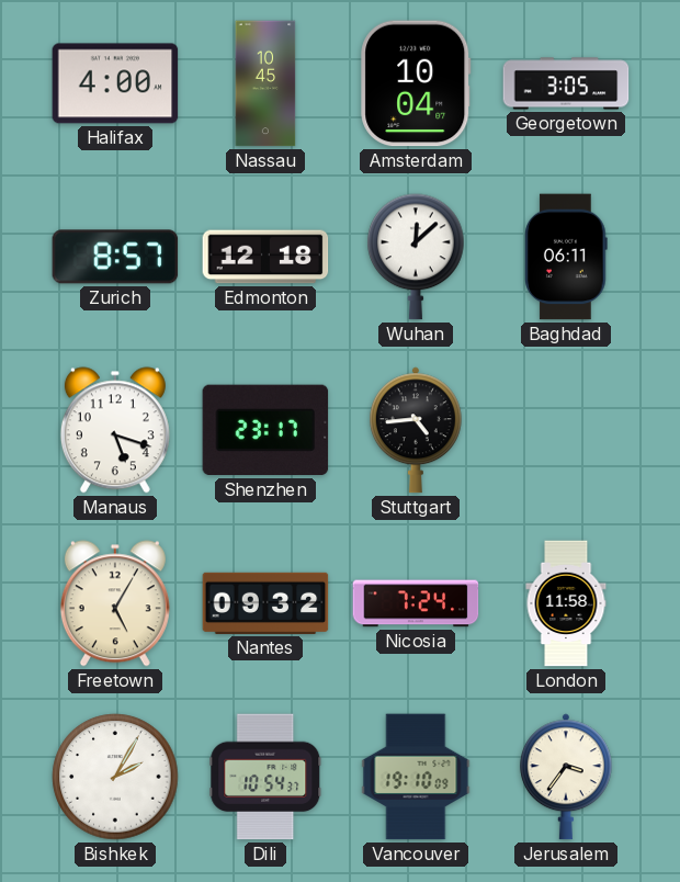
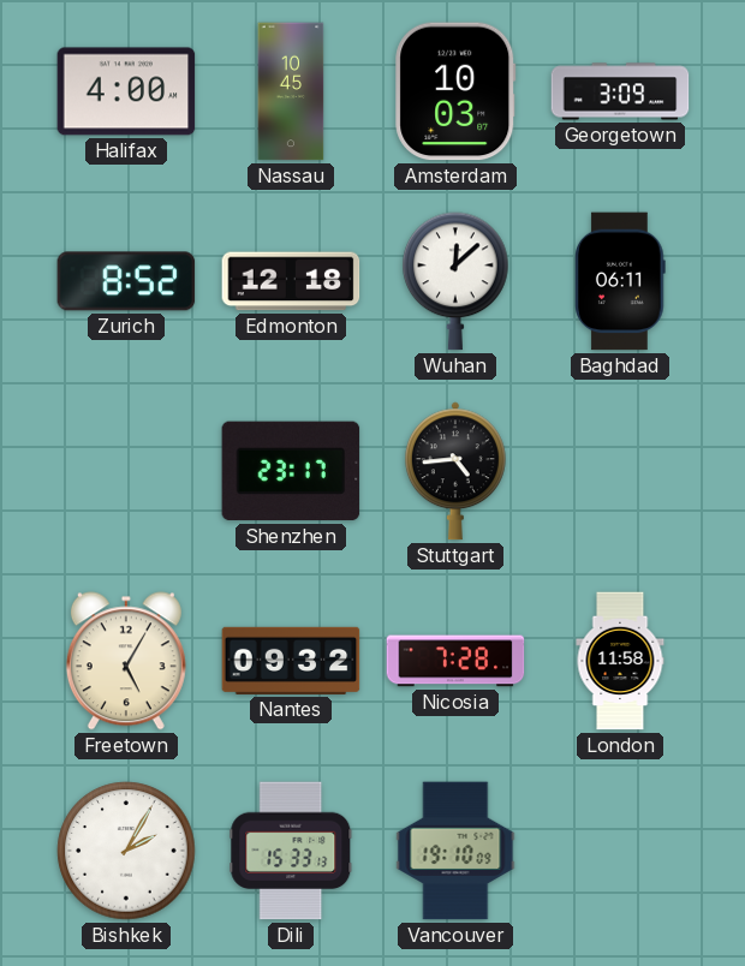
Amsterdam: 10:04 -> 10:03 (455, 91)
Georgetown: 3:05 -> 3:09 (620, 91)
Zurich: 8:57 -> 8:52 (126, 281)
Manaus: 5:18 -> none (115, 430)
Nicosia: 7:24 -> 7:28 (455, 661)
Dili: 10:54 -> 15:33 (291, 851)
Jerusalem: 3:36 -> none (566, 777)
